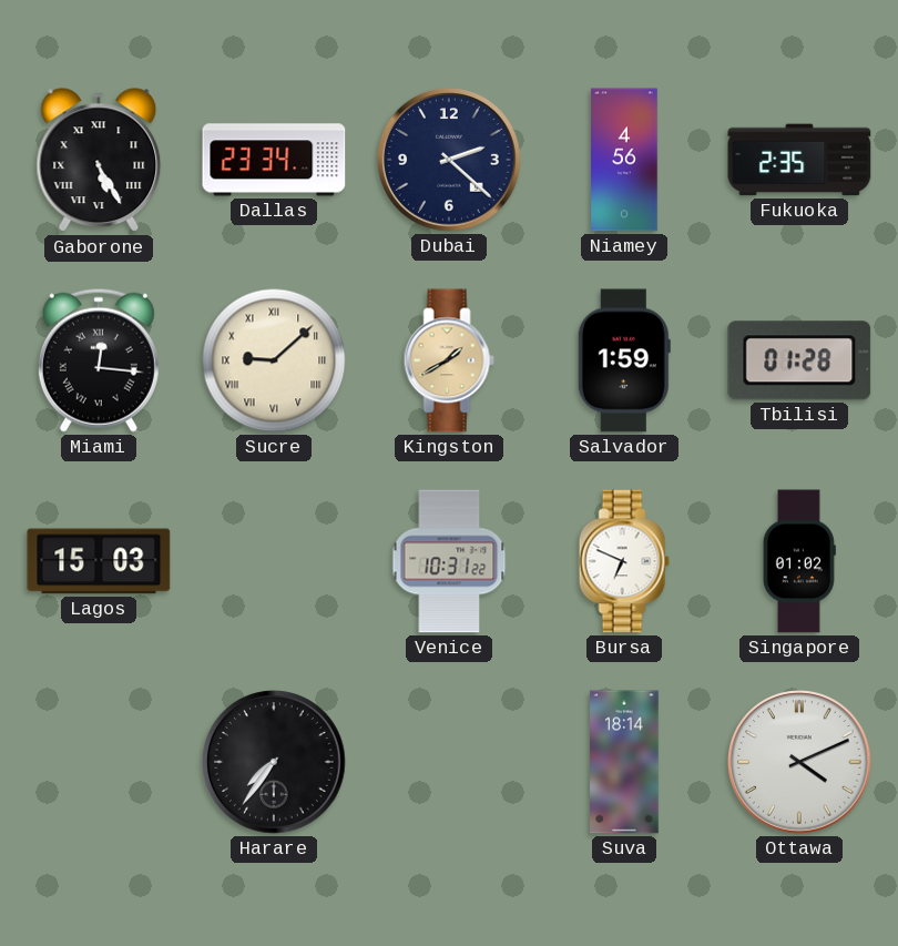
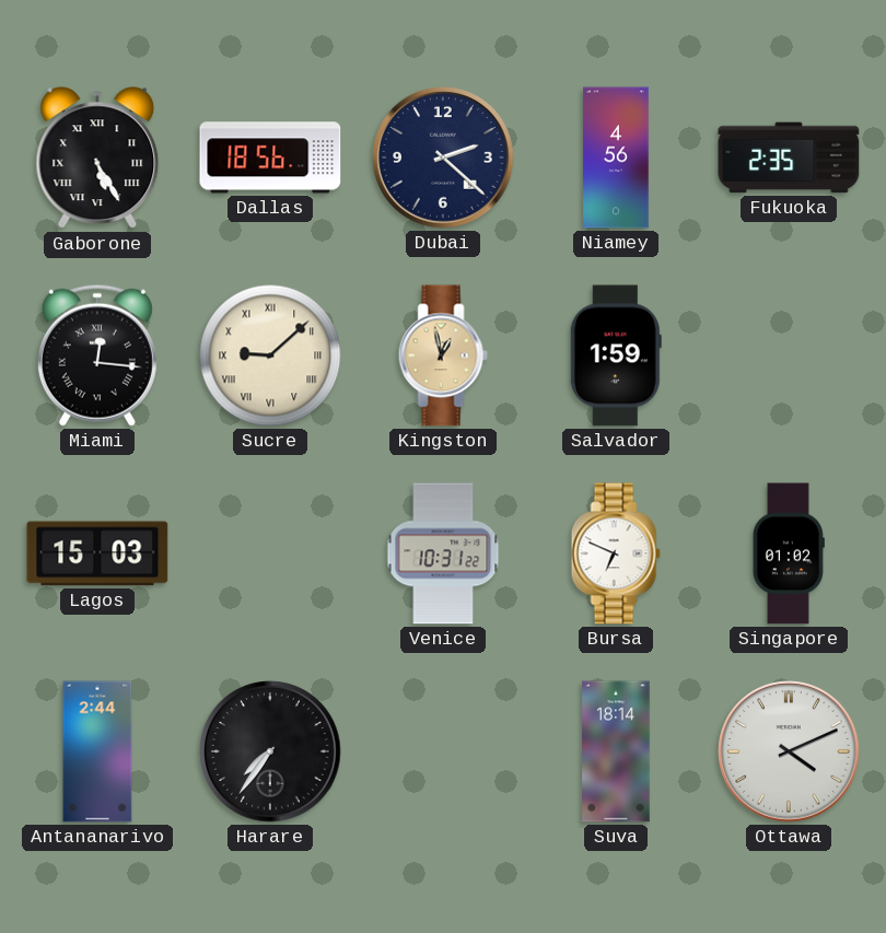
Dallas: 23:34 -> 18:56 (270, 158)
Kingston: 1:40 -> 12:58 (443, 355)
Tbilisi: 01:28 -> none (799, 360)
Antananarivo: none -> 2:44 (97, 751)
